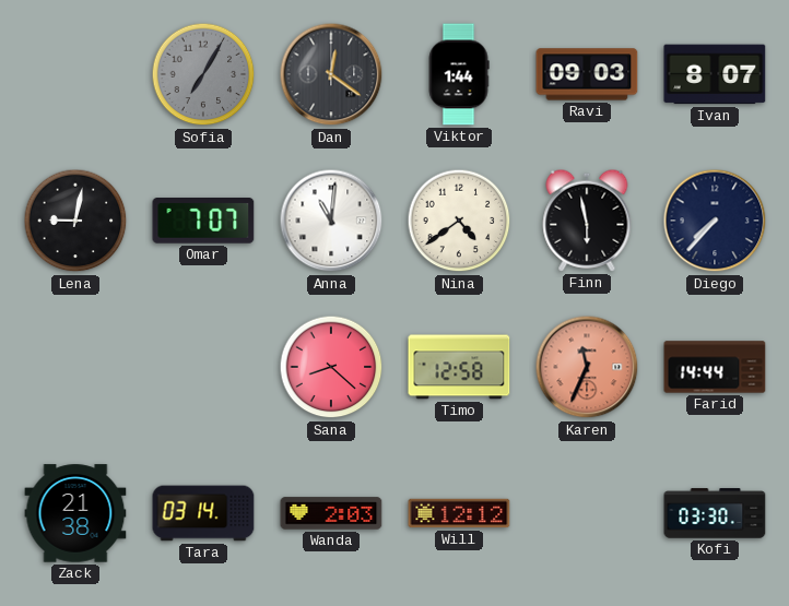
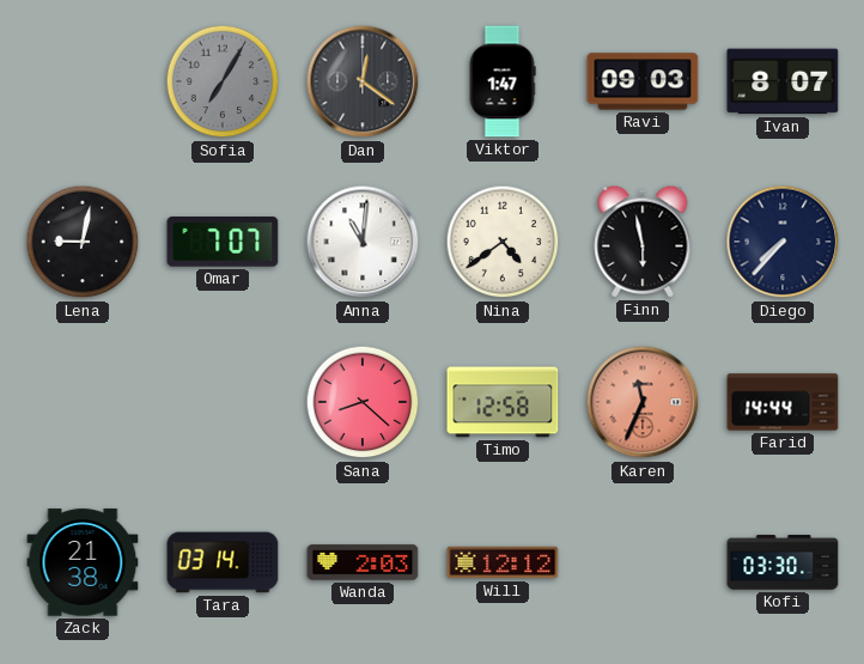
Viktor: 1:44 -> 1:47 (503, 81)
